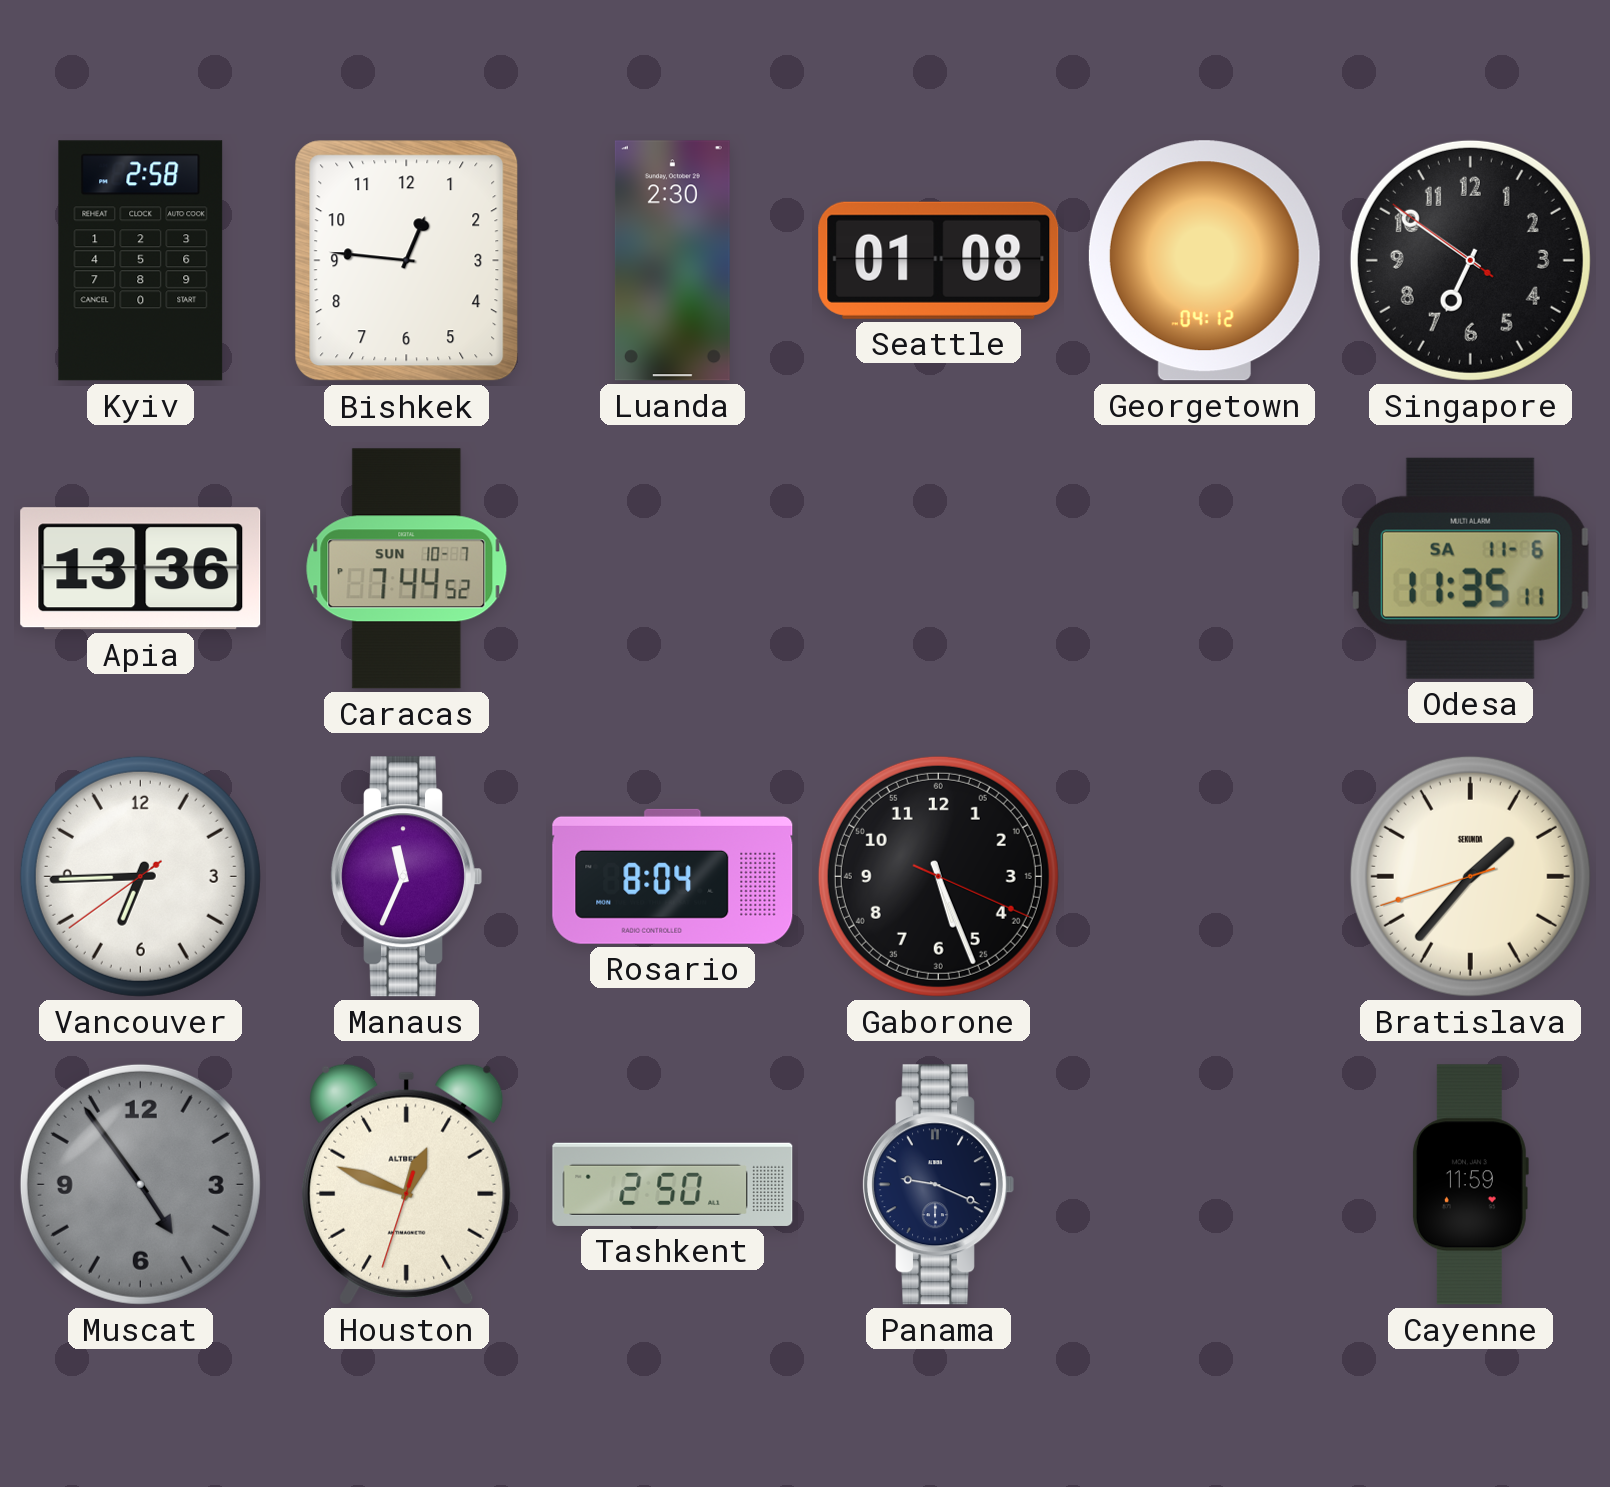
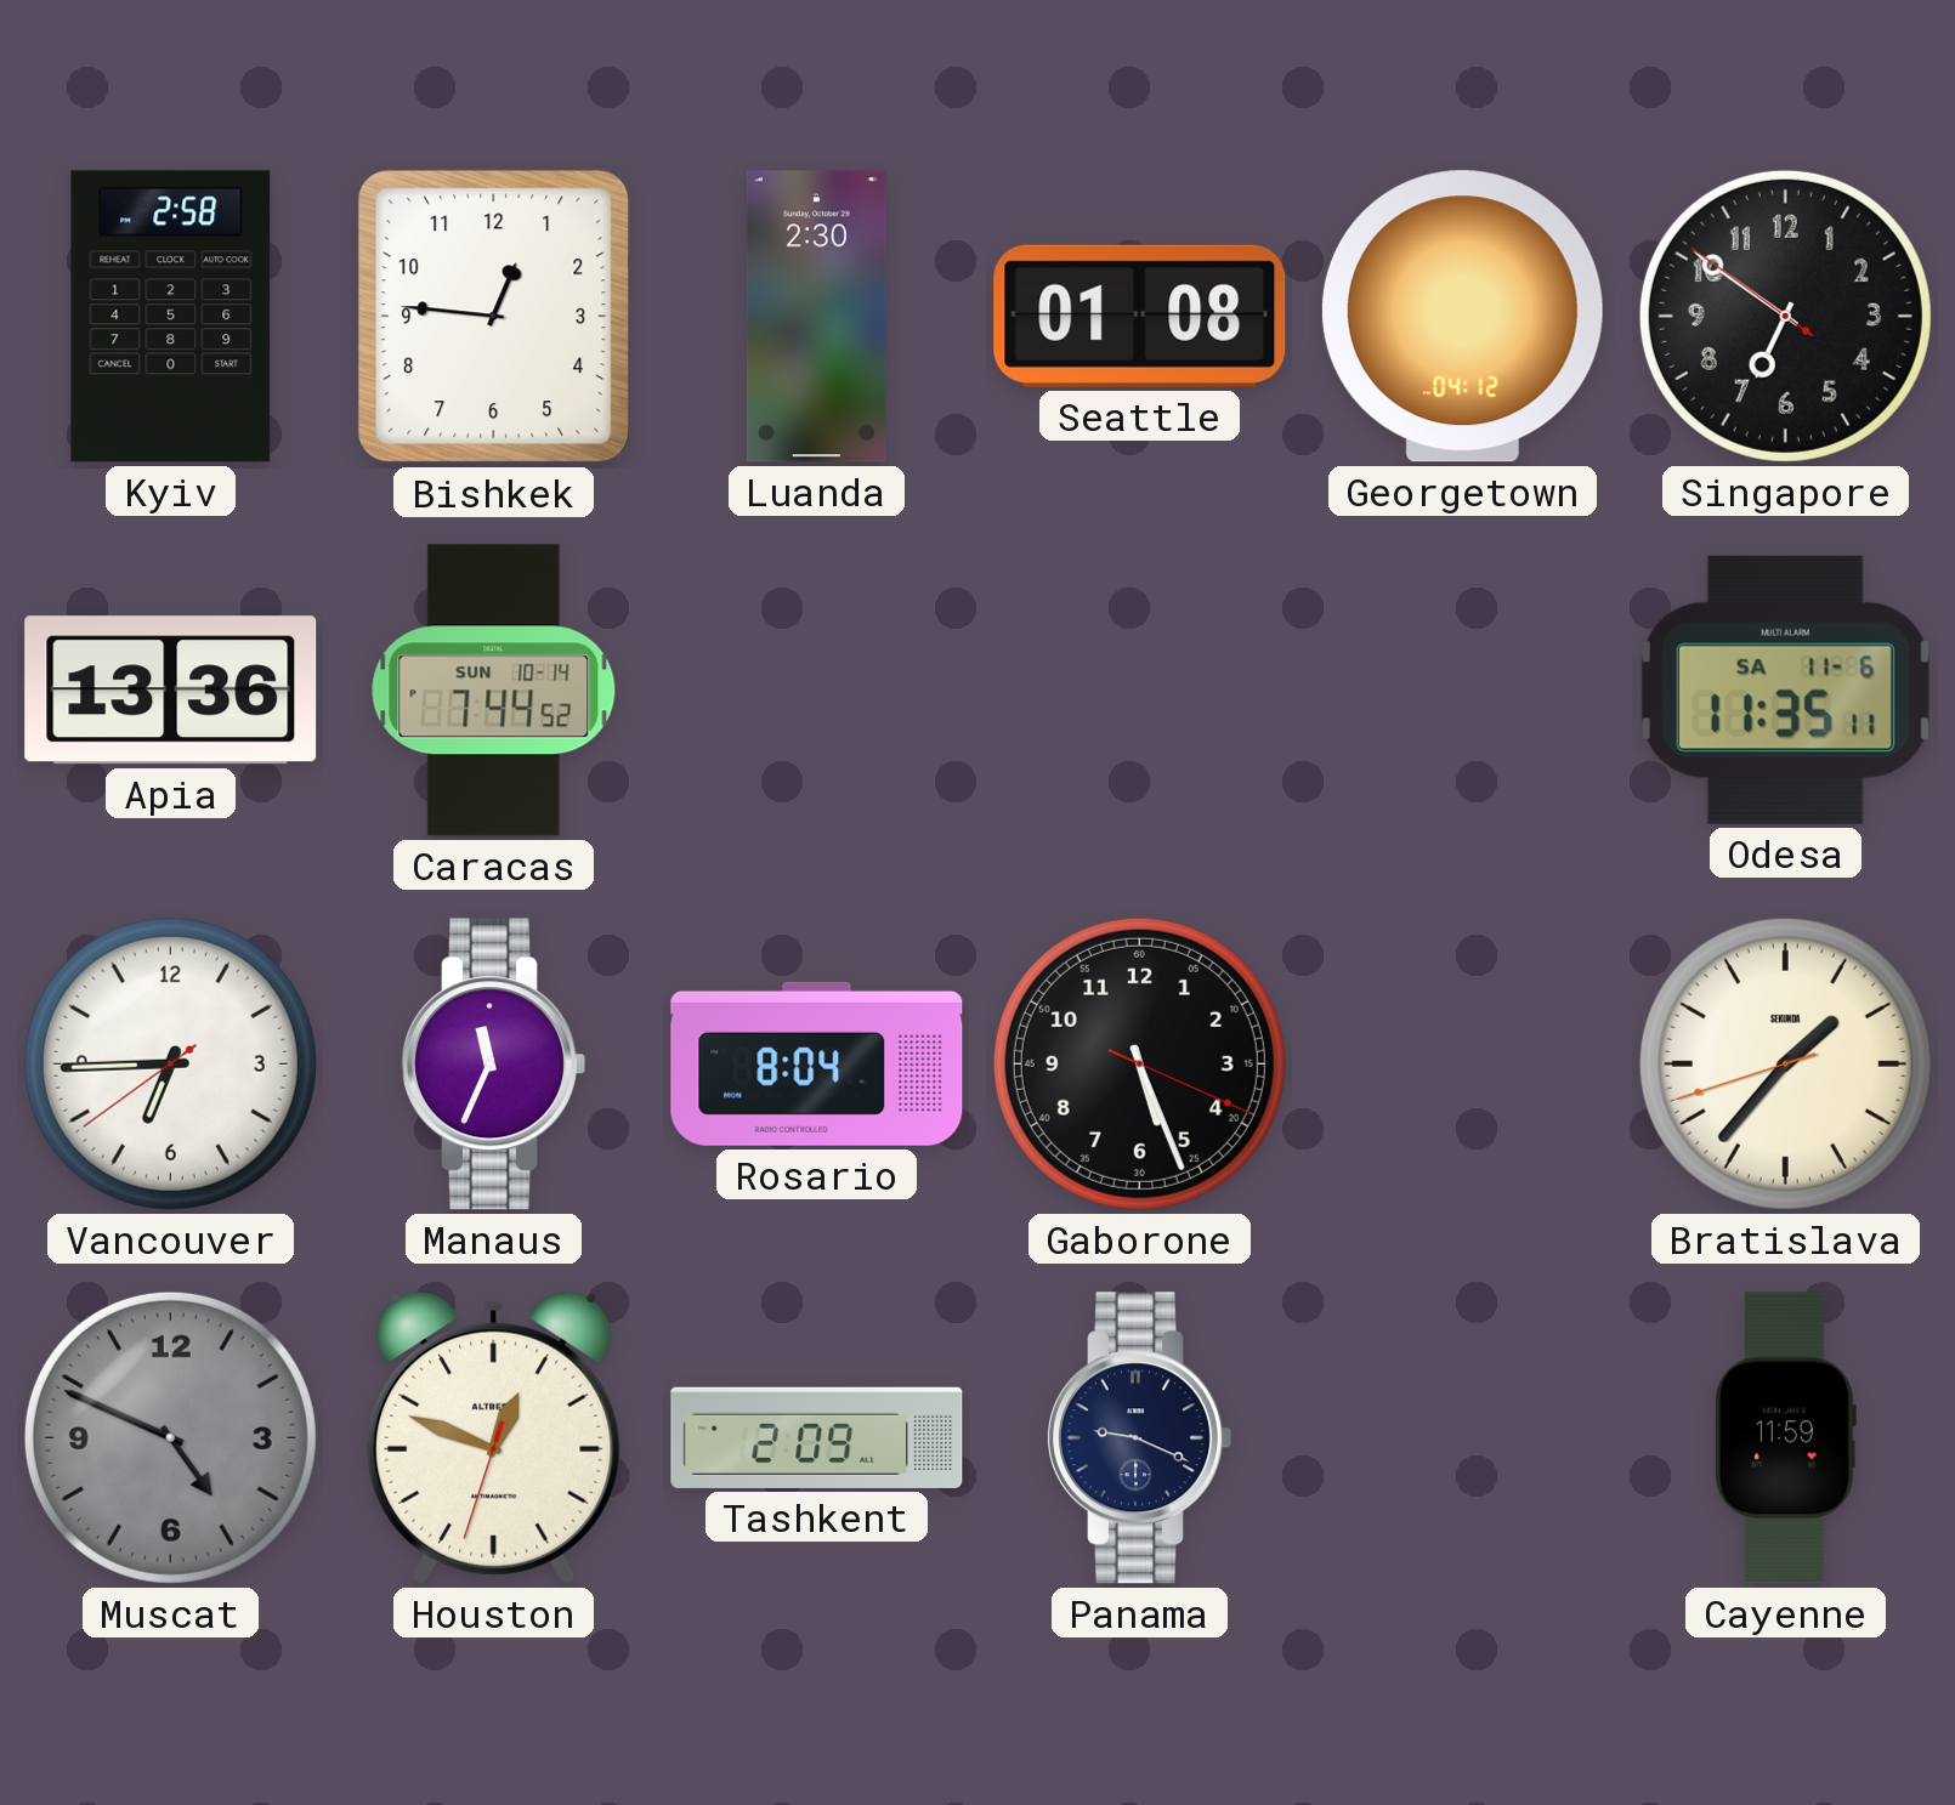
Caracas date: SUN 10-7 -> SUN 10-14 (494, 691)
Muscat: 4:54 -> 4:49 (170, 1437)
Tashkent: 2:50 -> 2:09 (817, 1437)
